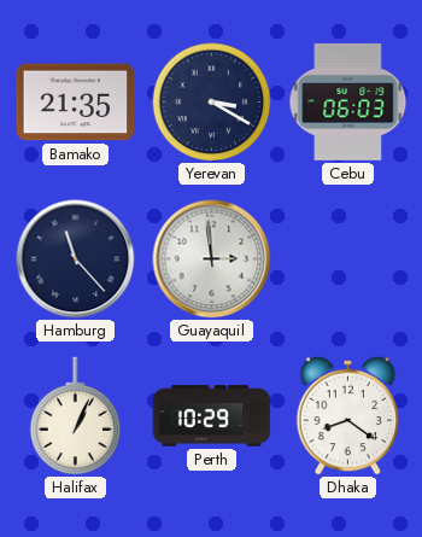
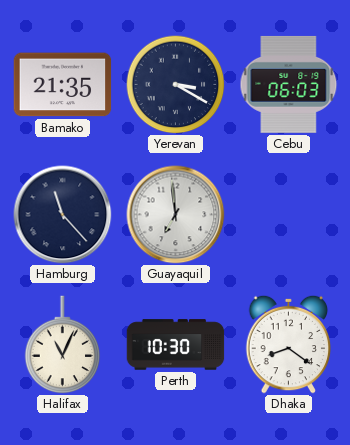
Guayaquil: 2:59 -> 6:59 (176, 215)
Halifax: 1:04 -> 11:04 (63, 345)
Perth: 10:29 -> 10:30 (176, 345)
